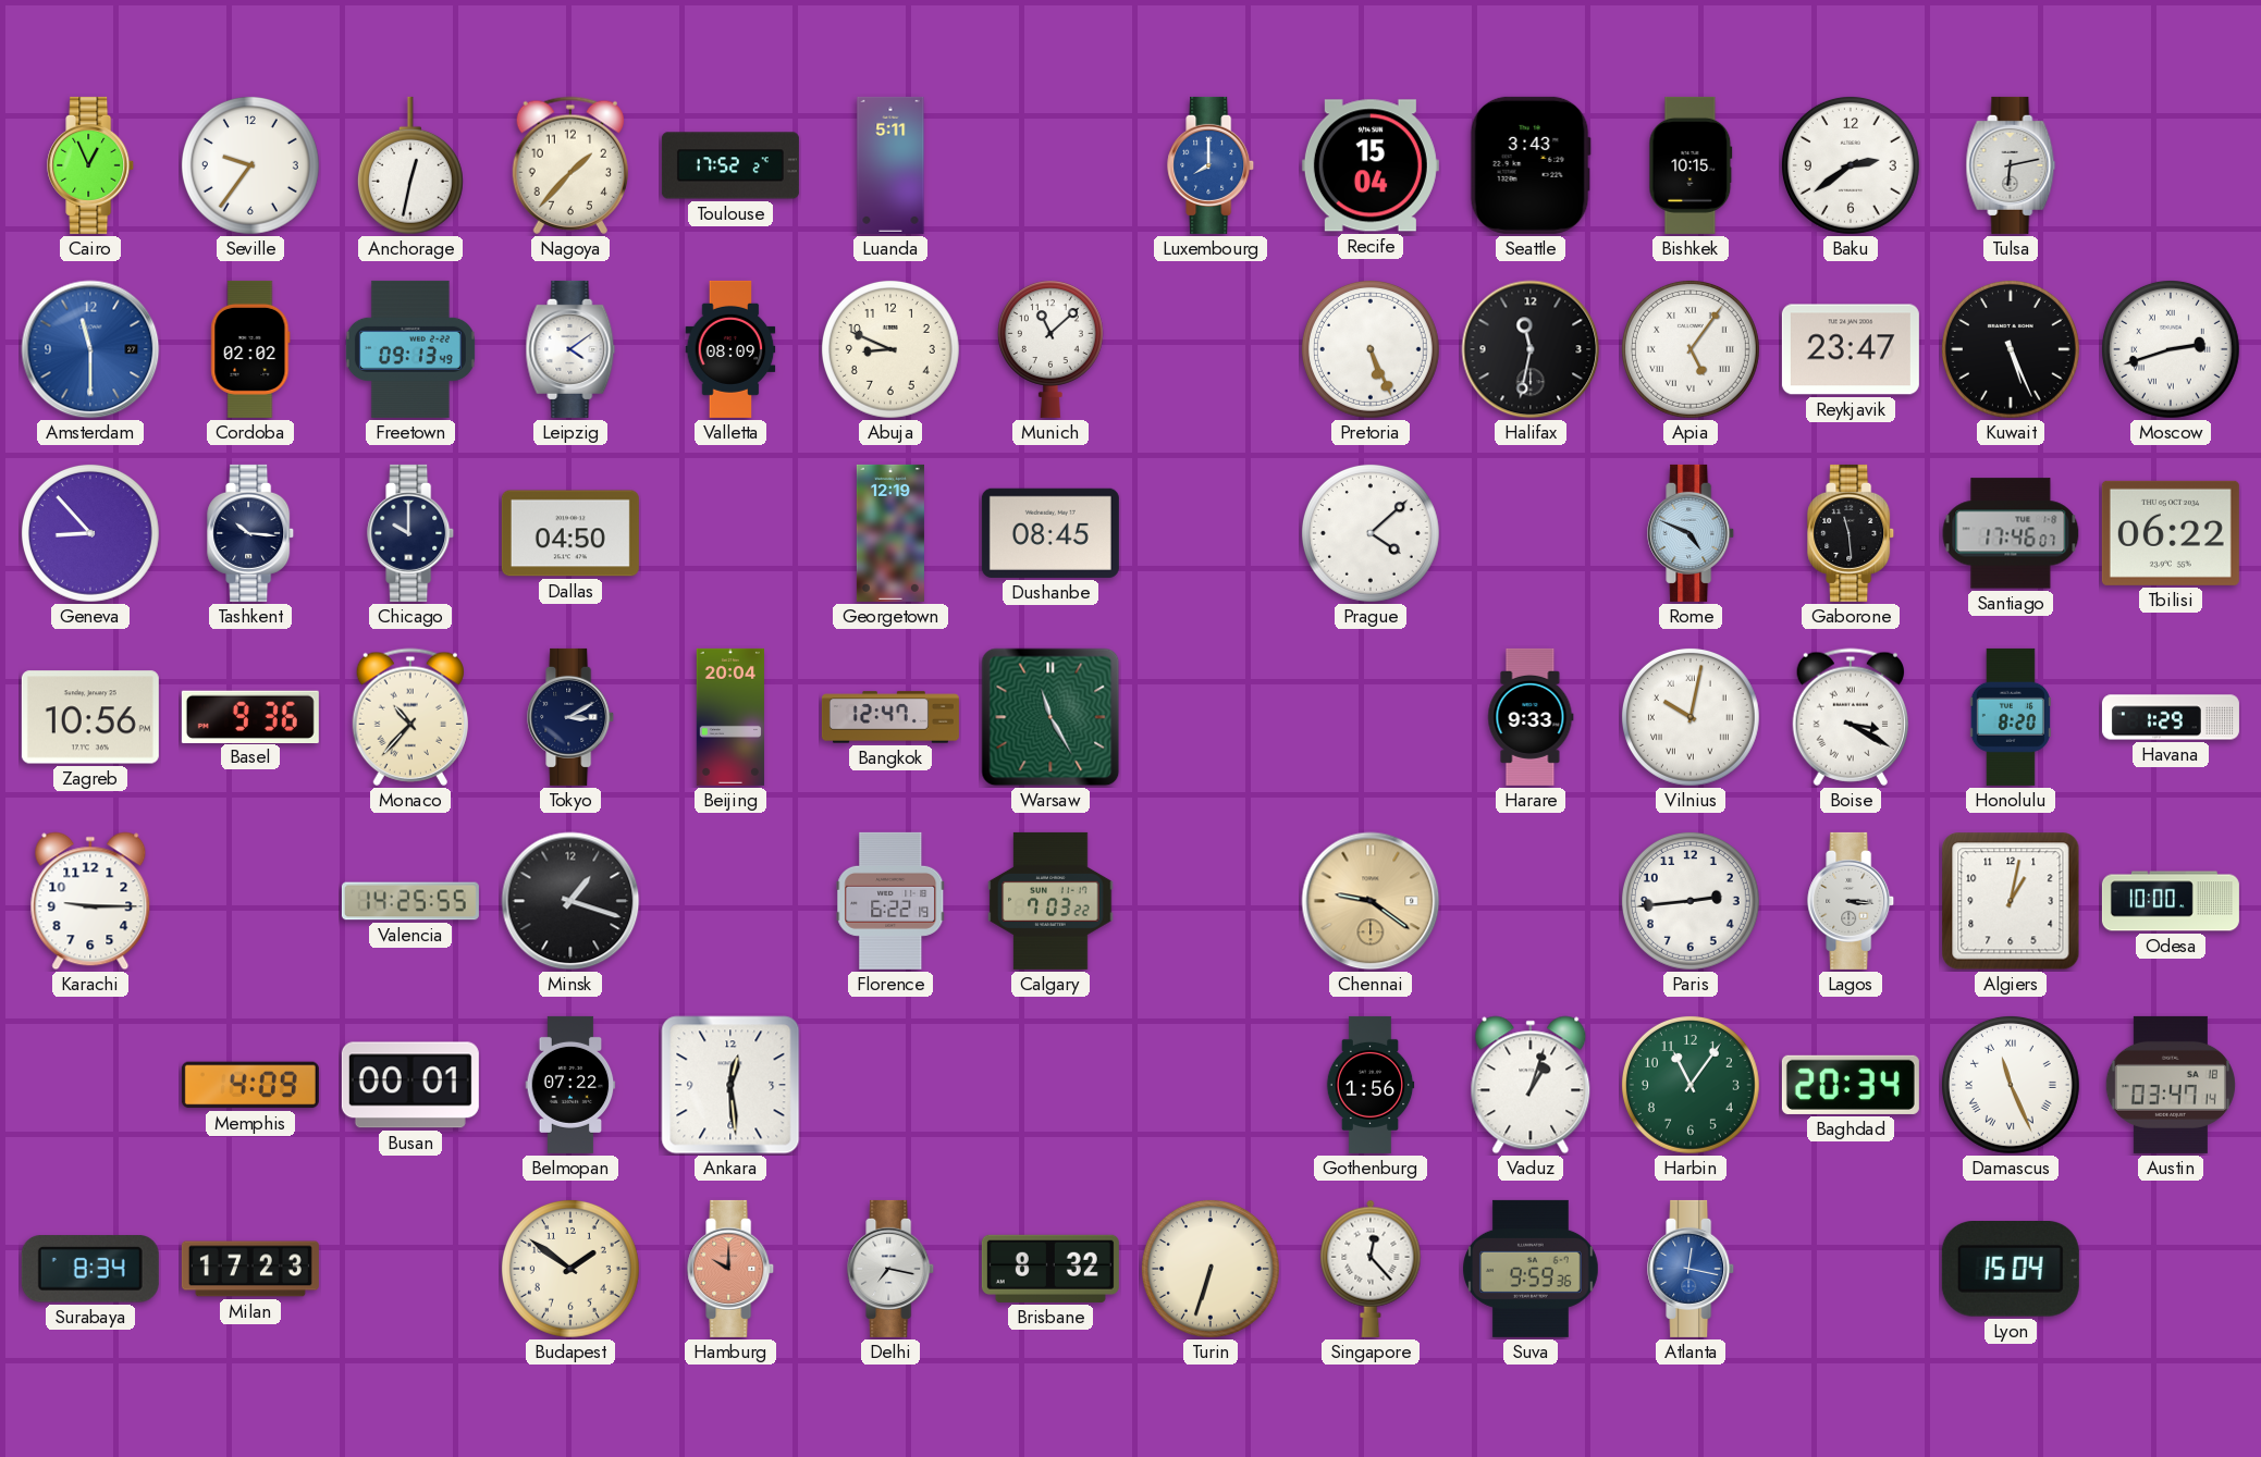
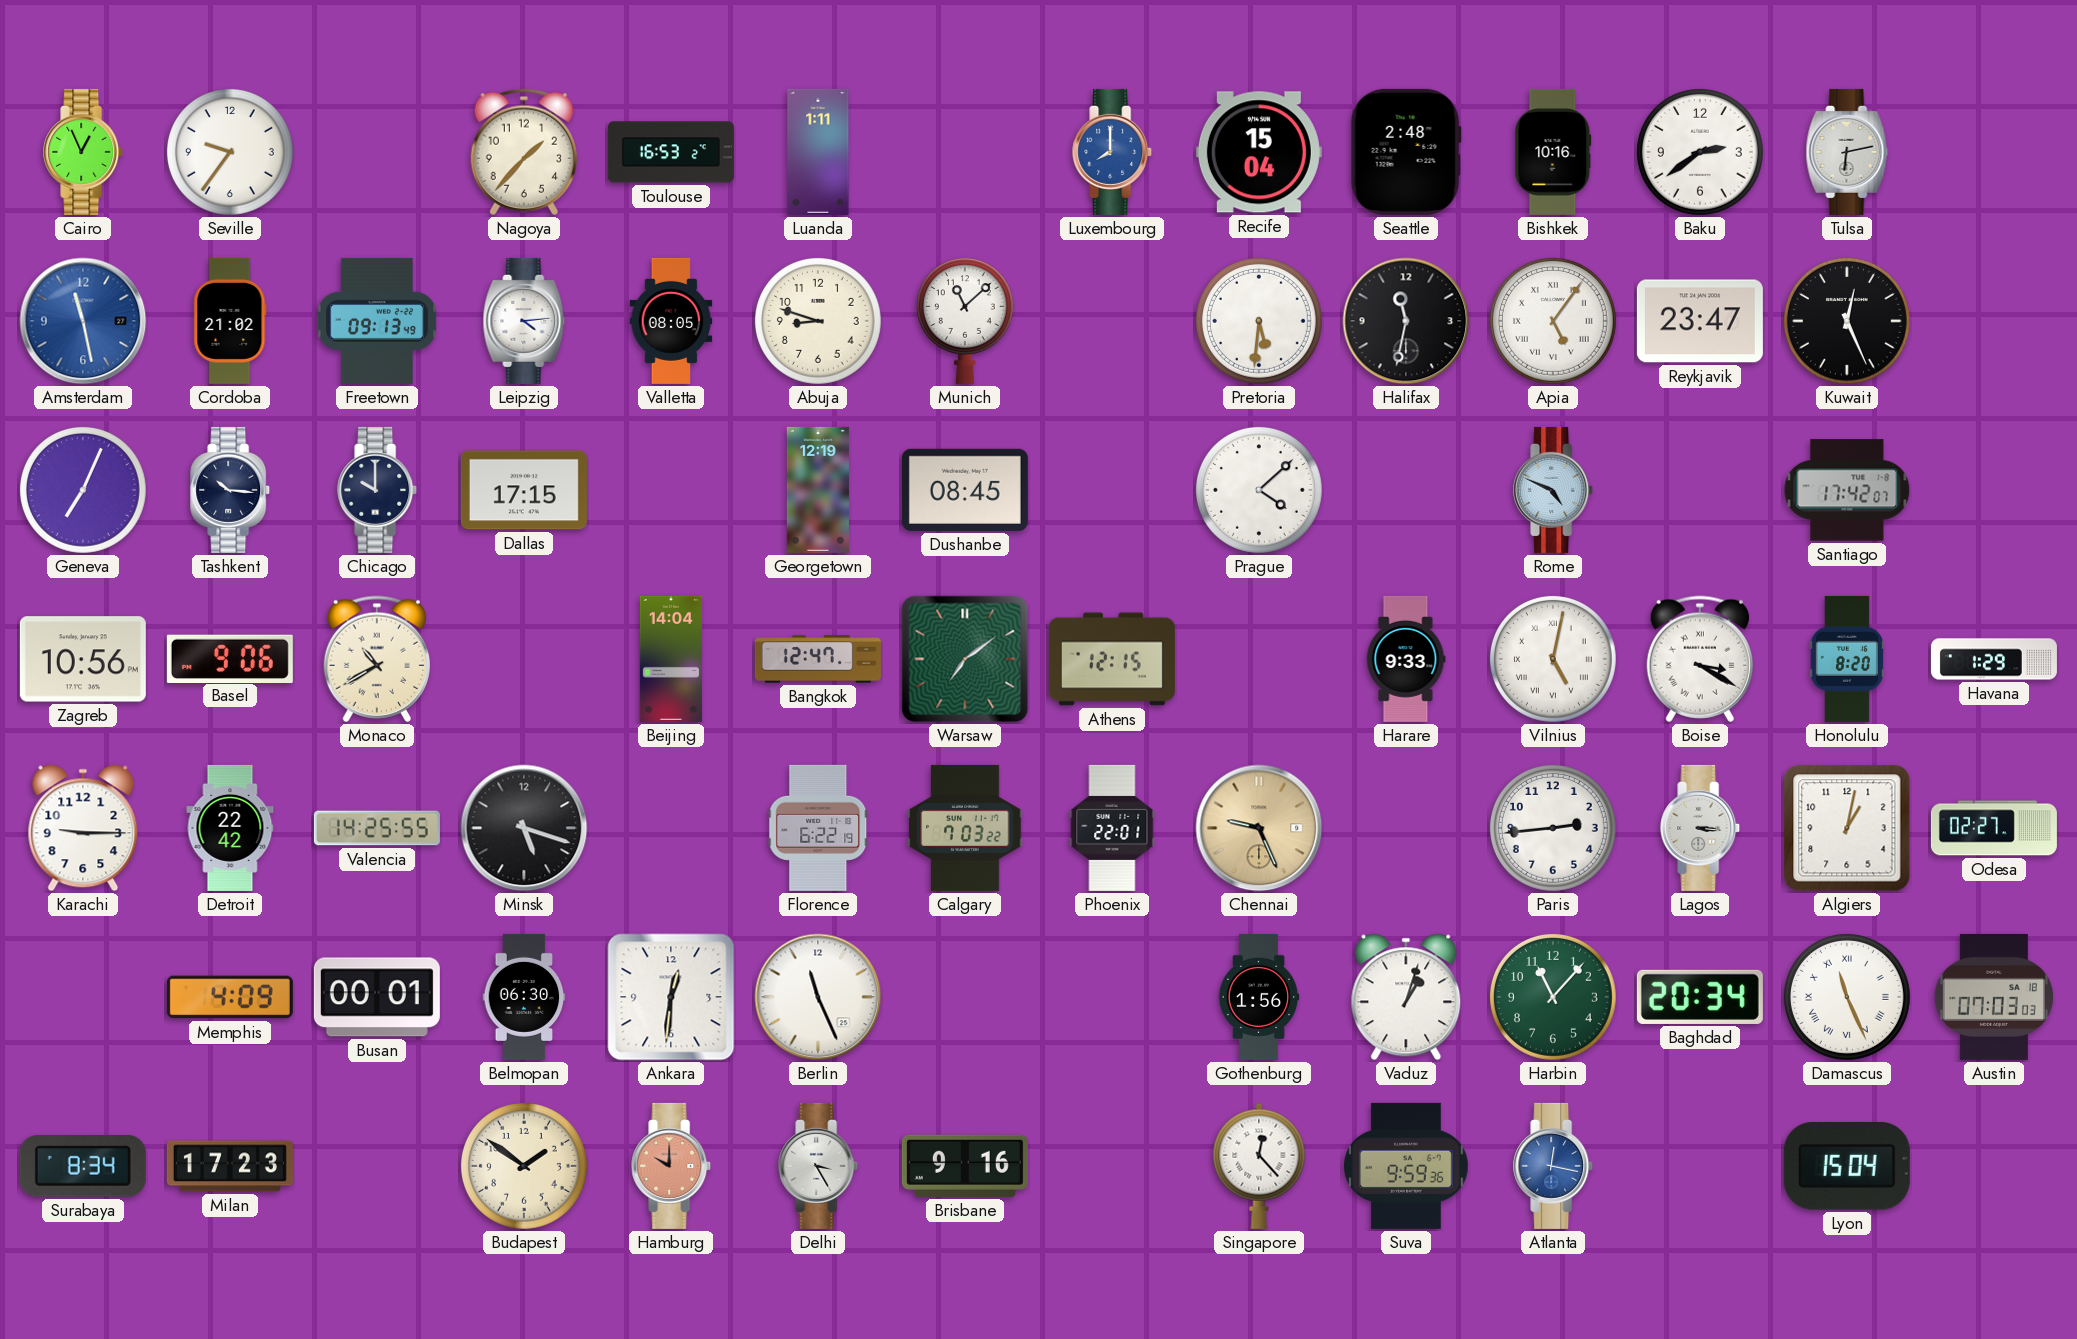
Anchorage: 12:32 -> none (410, 165)
Toulouse: 17:52 -> 16:53 (671, 152)
Luanda: 5:11 -> 1:11 (818, 152)
Seattle: 3:43 -> 2:48 (1406, 152)
Bishkek: 10:15 -> 10:16 (1553, 152)
Amsterdam: 11:30 -> 11:28 (83, 321)
Cordoba: 02:02 -> 21:02 (230, 321)
Leipzig: 4:09 -> 4:14 (524, 321)
Valletta: 08:09 -> 08:05 (671, 321)
Abuja: 8:49 -> 8:48 (818, 321)
Pretoria: 5:26 -> 5:31 (1259, 321)
Kuwait: 5:26 -> 12:26 (1847, 321)
Moscow: 2:42 -> none (2171, 349)
Geneva: 8:53 -> 7:04 (83, 490)
Dallas: 04:50 -> 17:15 (524, 490)
Gaborone: 11:29 -> none (1852, 533)
Santiago: 17:46 -> 17:42 (1847, 490)
Tbilisi: 06:22 -> none (2171, 533)
Basel: 9:36 -> 9:06 (230, 658)
Monaco: 10:37 -> 10:40 (376, 659)
Tokyo: 3:10 -> none (572, 717)
Beijing: 20:04 -> 14:04 (671, 659)
Warsaw: 11:25 -> 7:09 (965, 659)
Athens: none -> 12:15 (1112, 659)
Vilnius: 10:02 -> 5:02 (1553, 659)
Detroit: none -> 22:42 (230, 828)
Minsk: 1:18 -> 5:18 (524, 828)
Phoenix: none -> 22:01 (1112, 828)
Chennai: 9:21 -> 9:26 (1259, 828)
Odesa: 10:00 -> 02:27 (1994, 828)
Belmopan: 07:22 -> 06:30 (524, 997)
Ankara: 12:29 -> 12:31 (671, 997)
Berlin: none -> 11:26 (818, 997)
Harbin: 11:06 -> 11:07 (1553, 997)
Austin: 03:47 -> 07:03 (1994, 997)
Delhi: 7:17 -> 3:25 (819, 1166)
Brisbane: 8:32 -> 9:16 (965, 1166)
Turin: 6:33 -> none (1211, 1269)
